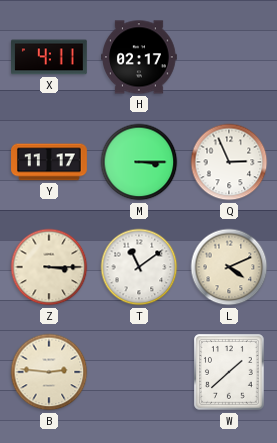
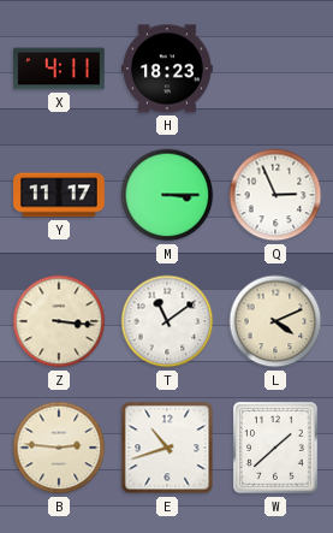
H: 02:17 -> 18:23 (168, 69)
Z: 3:15 -> 3:16 (59, 321)
E: none -> 10:42 (167, 448)
